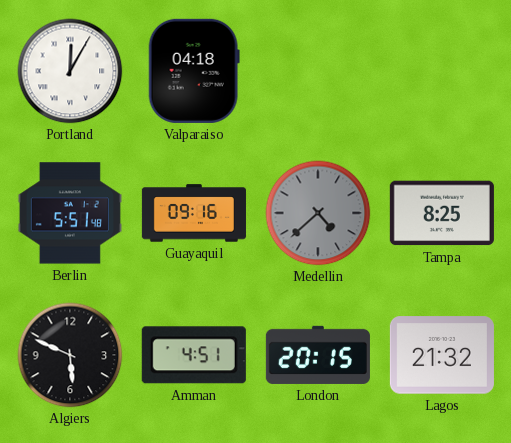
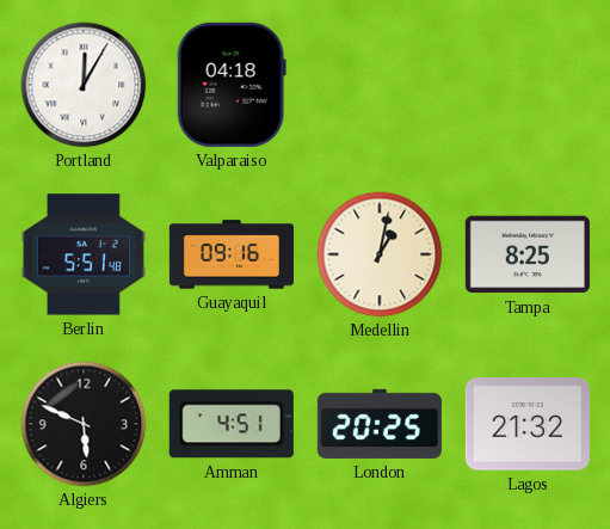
Medellin: 4:38 -> 1:02 (380, 254)
Medellin dial: grey -> cream (380, 254)
London: 20:15 -> 20:25 (380, 424)
